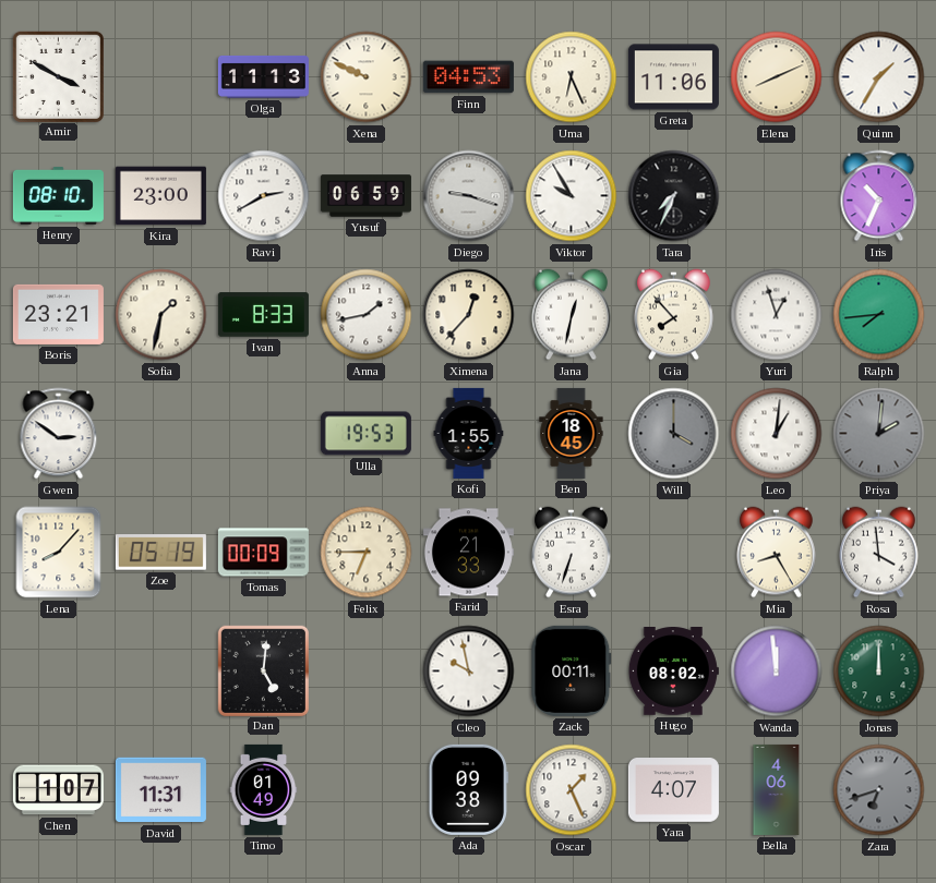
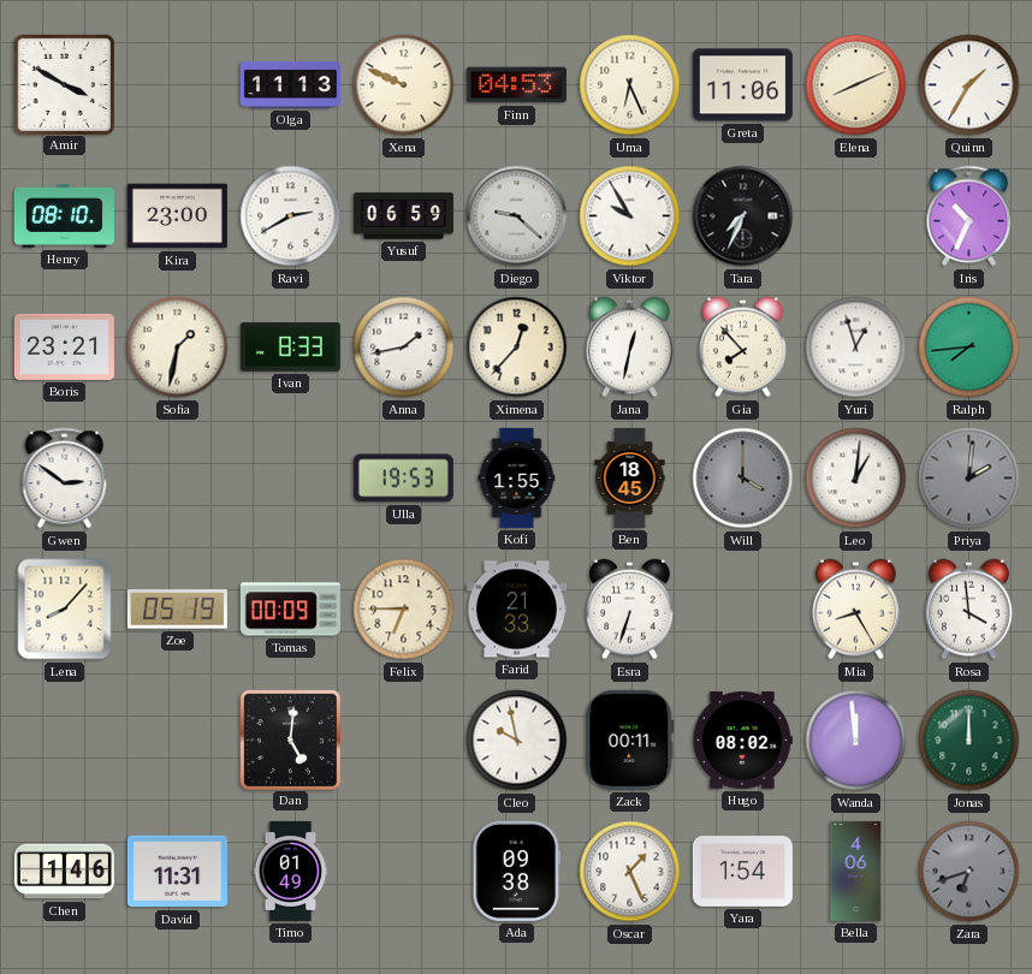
Diego: 9:18 -> 9:22 (517, 216)
Chen: 1:07 -> 1:46 (64, 872)
Yara: 4:07 -> 1:54 (742, 872)
